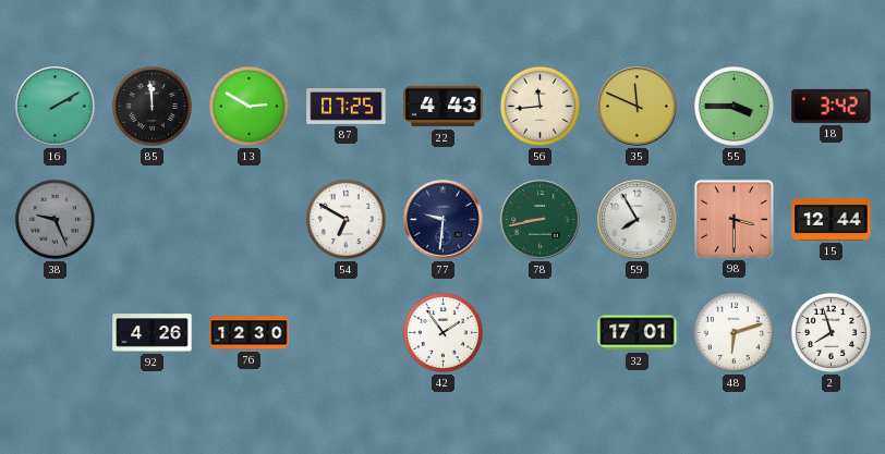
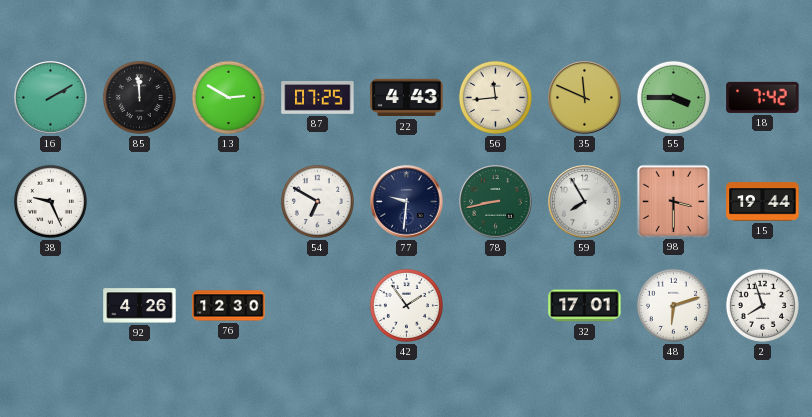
18: 3:42 -> 7:42 (763, 97)
38 dial: grey -> white (50, 201)
15: 12:44 -> 19:44 (763, 202)
